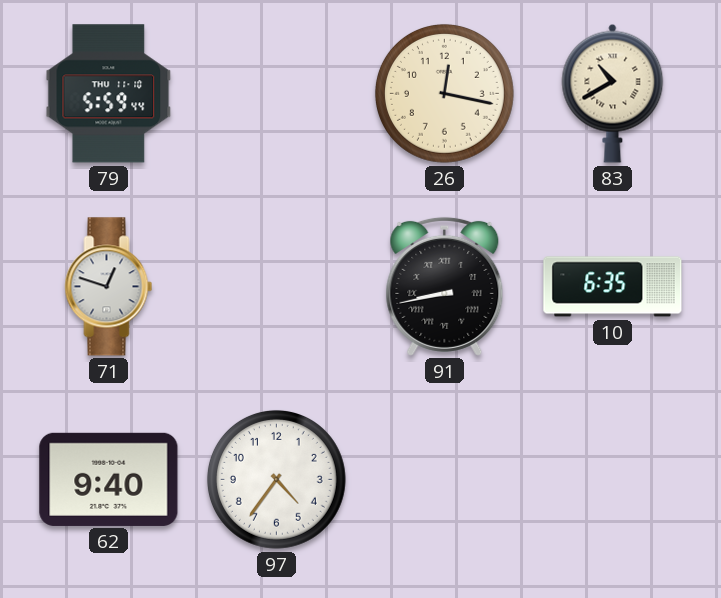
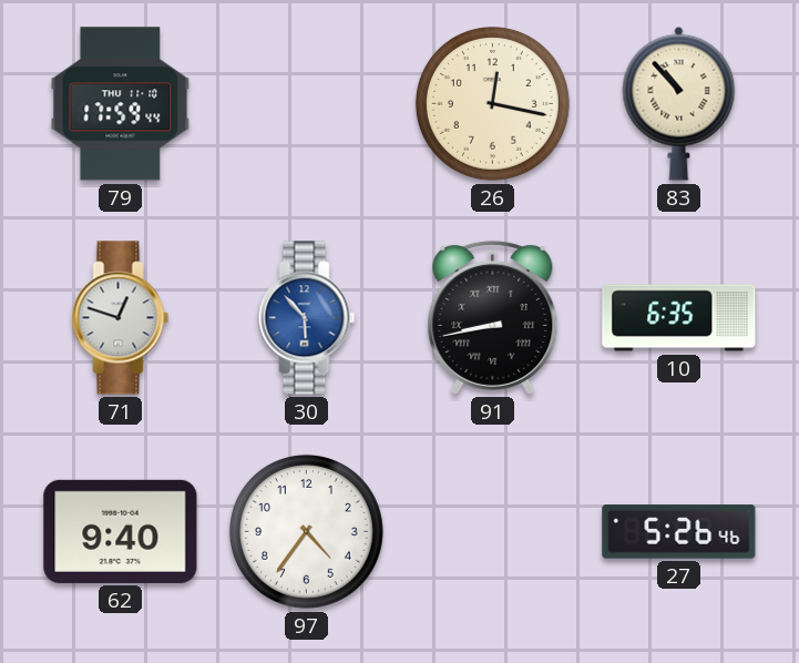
79: 5:59 -> 17:59 (121, 104)
83: 10:40 -> 10:53 (679, 103)
30: none -> 5:53 (307, 318)
27: none -> 5:26 (679, 532)
